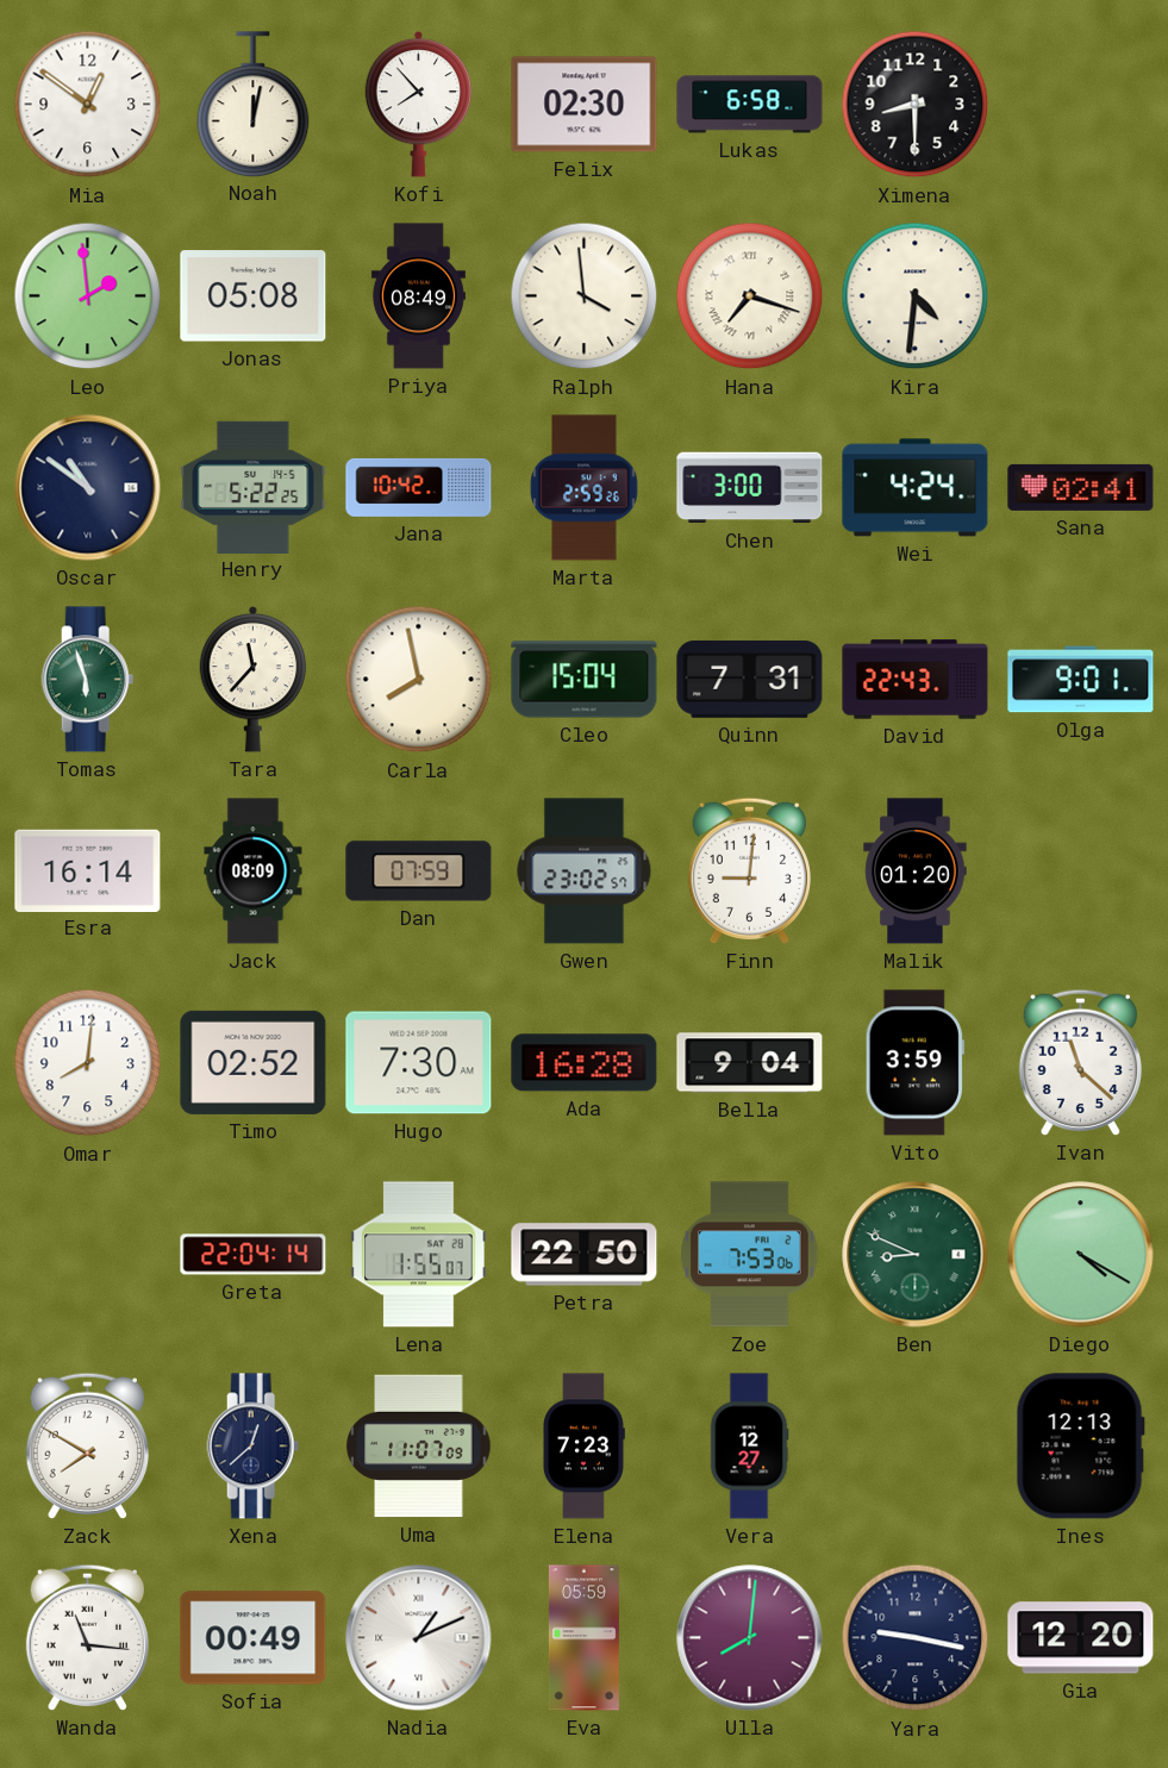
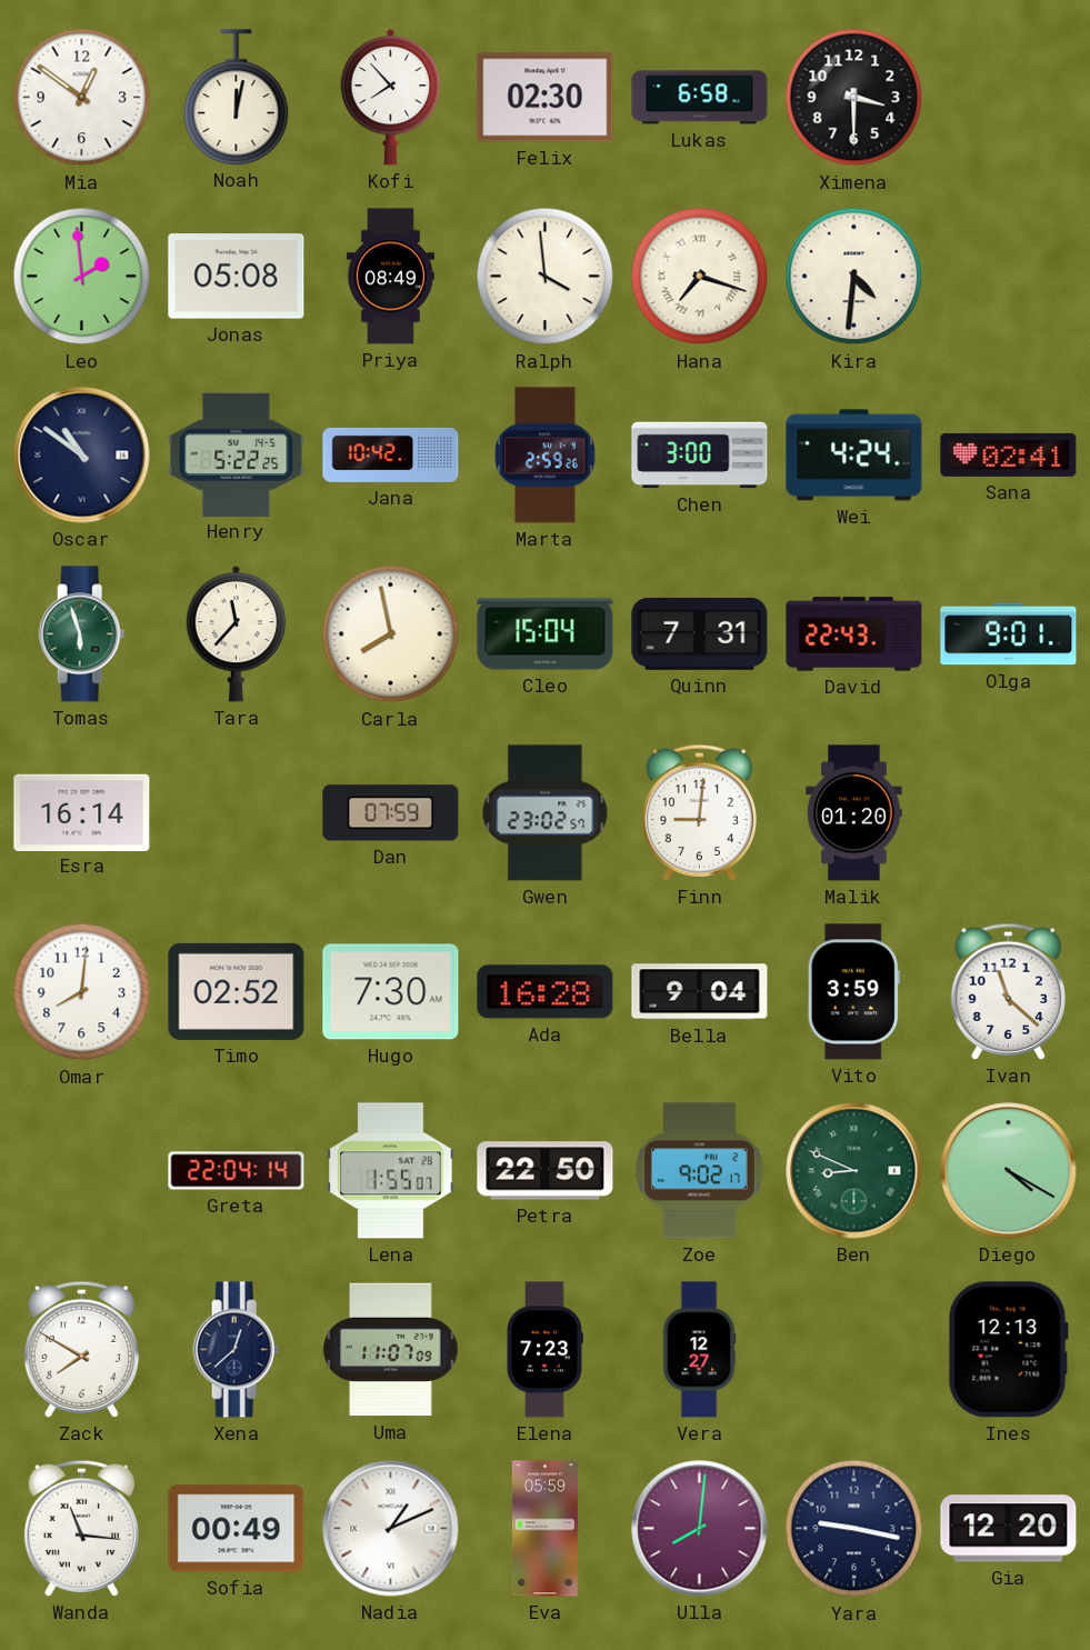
Ximena: 8:30 -> 3:30 (854, 98)
Jack: 08:09 -> none (254, 871)
Zoe: 7:53 -> 9:02 (700, 1171)
